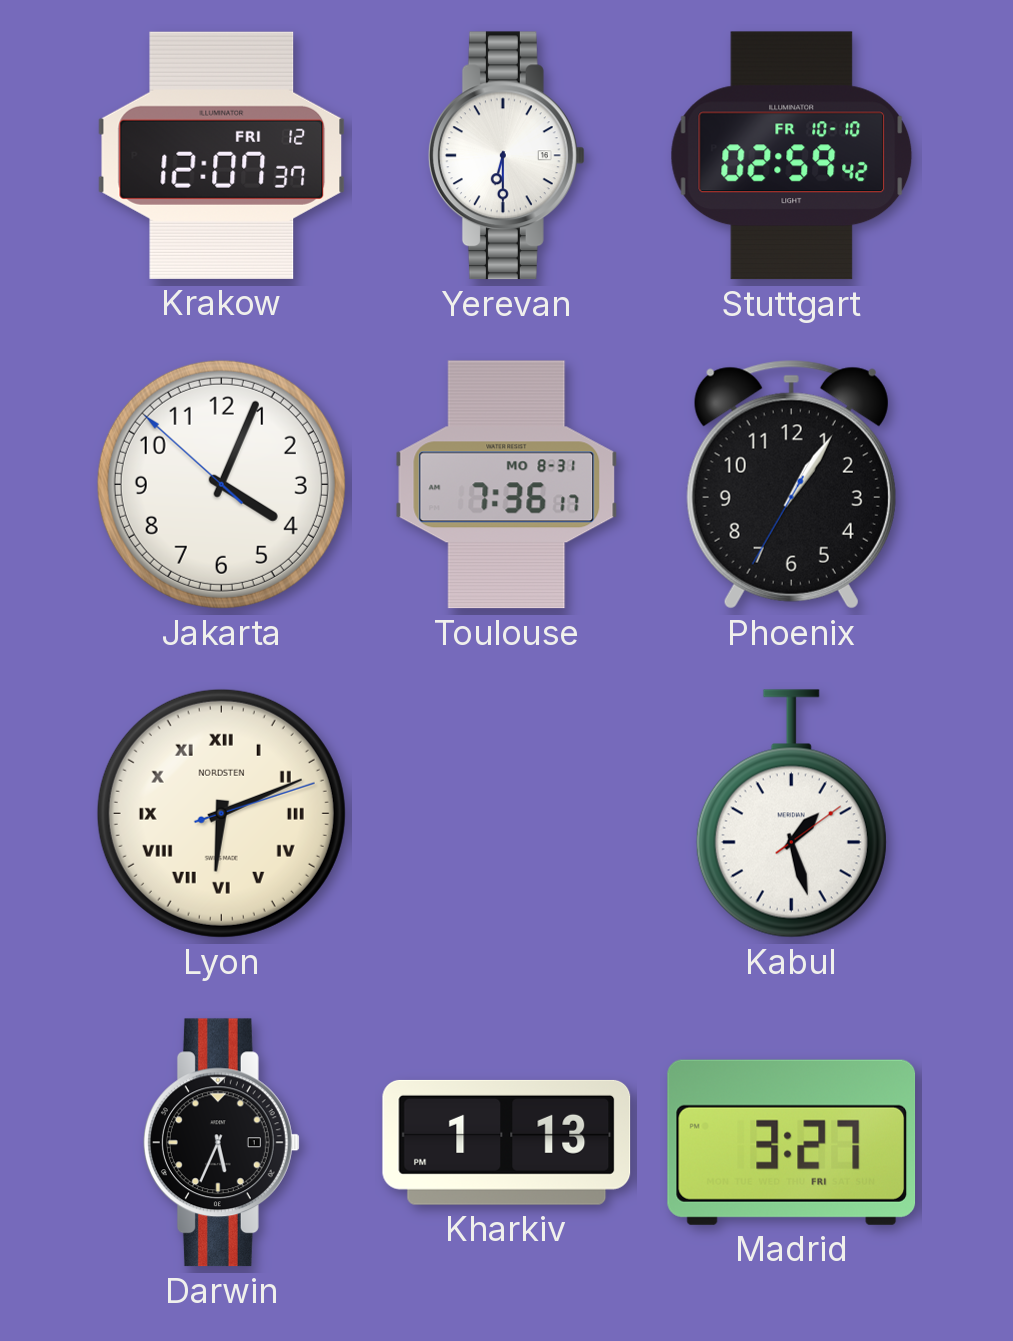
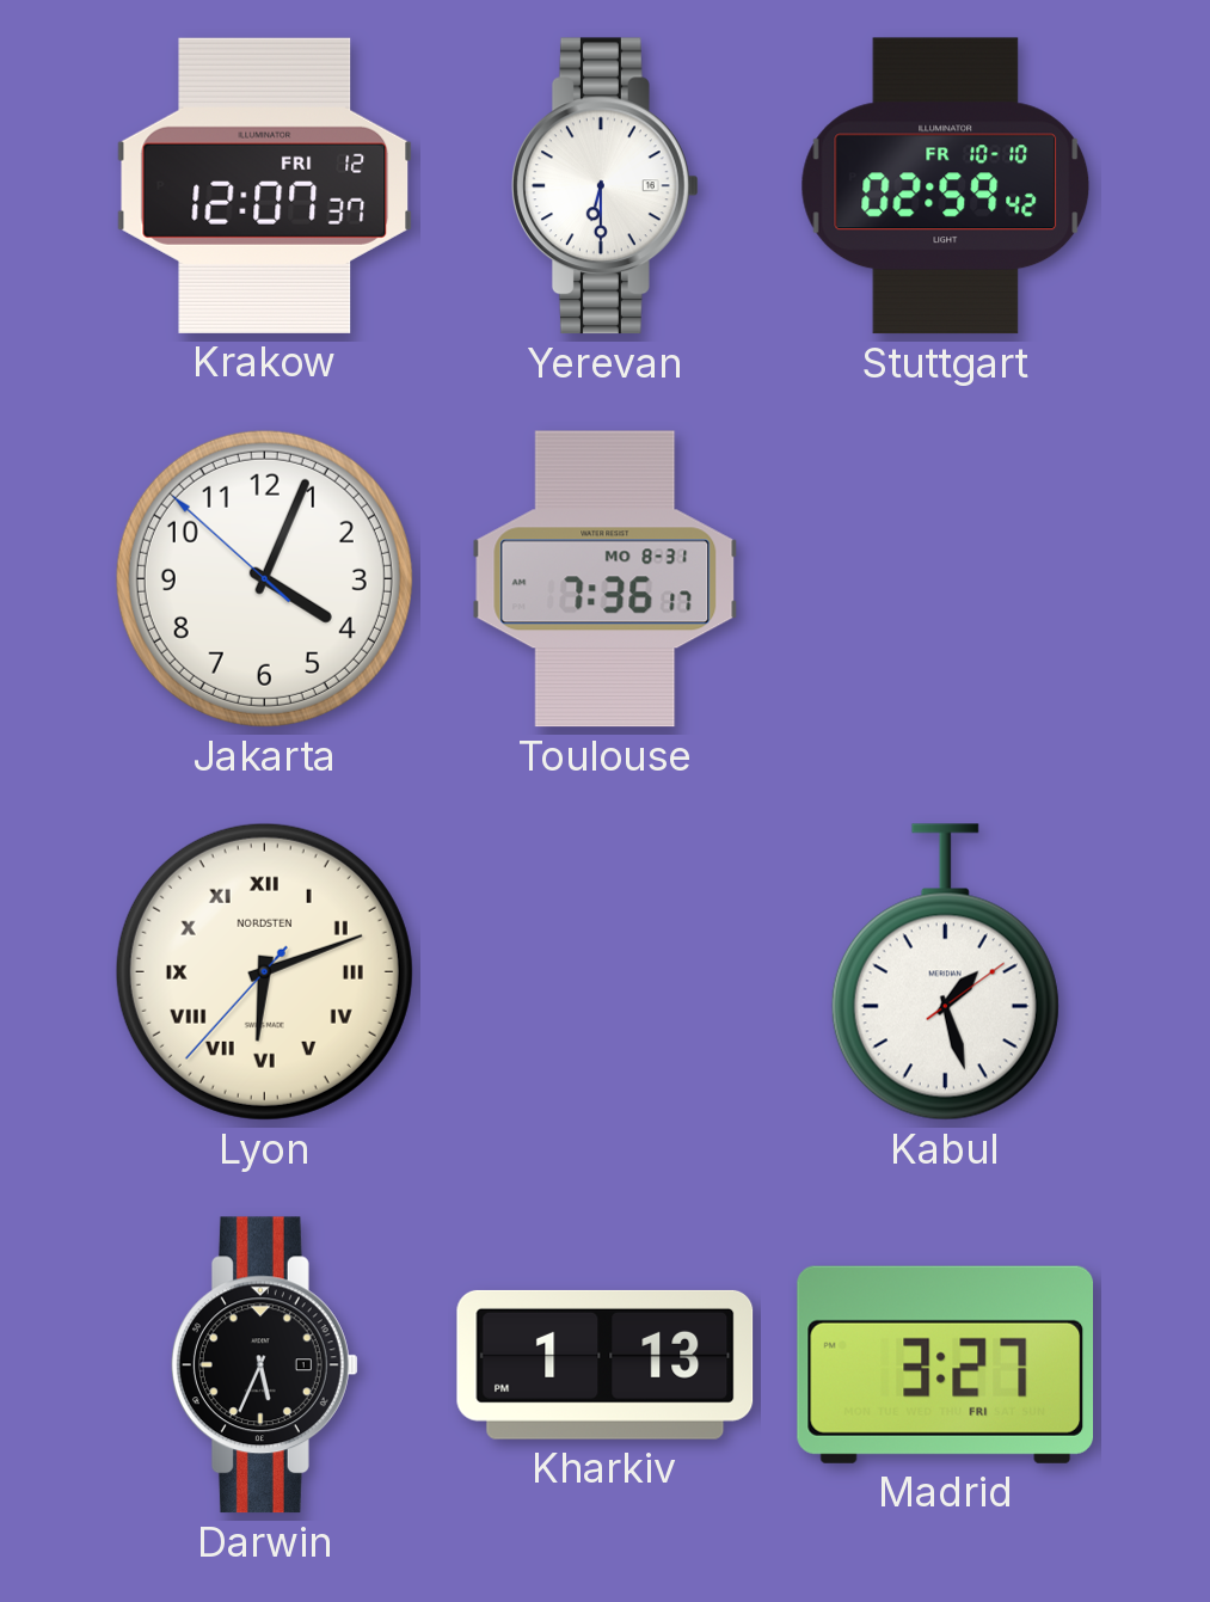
Phoenix: 1:05 -> none (791, 484)
Lyon: 6:11:12 -> 6:11:37 (264, 971)
